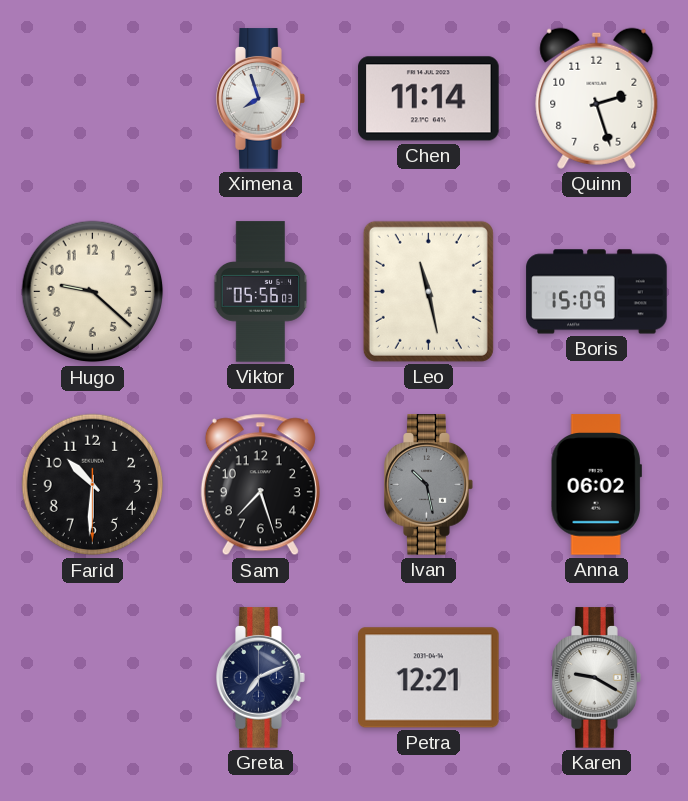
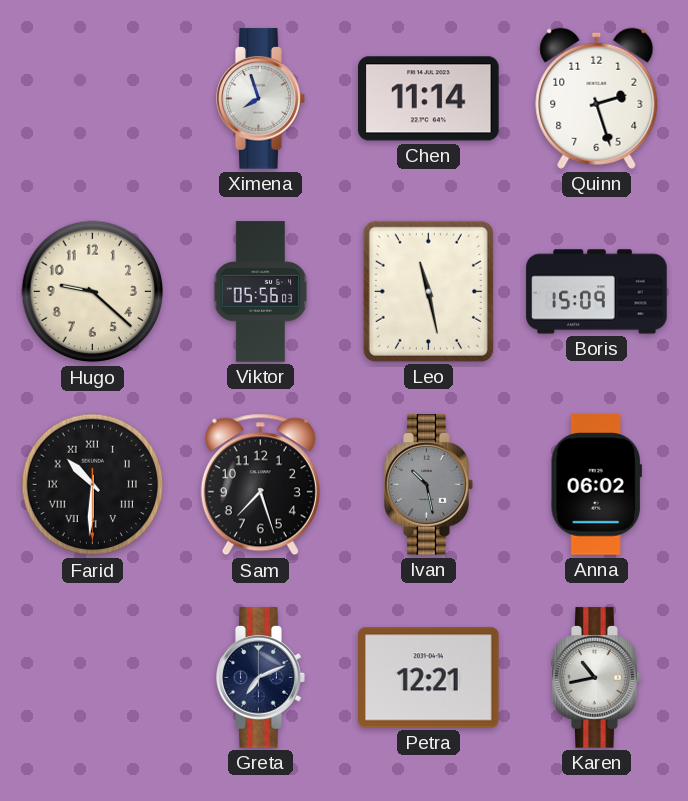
Farid numerals: Arabic -> Roman (93, 485)
Karen: 9:20 -> 10:43 (597, 678)
